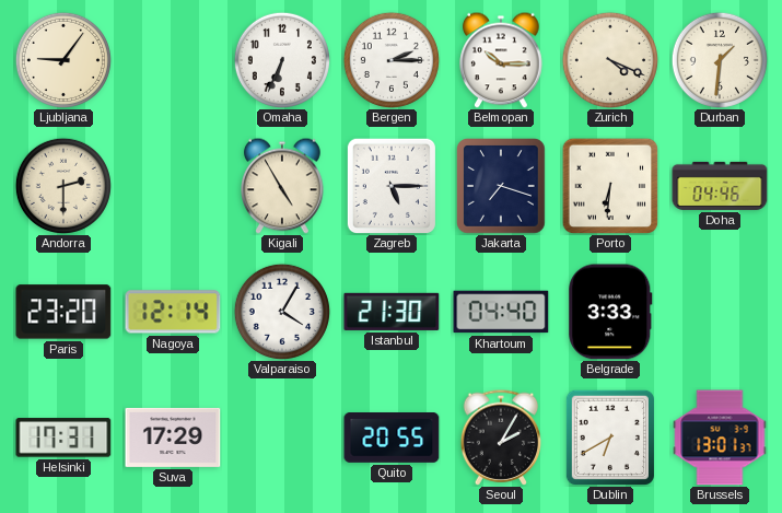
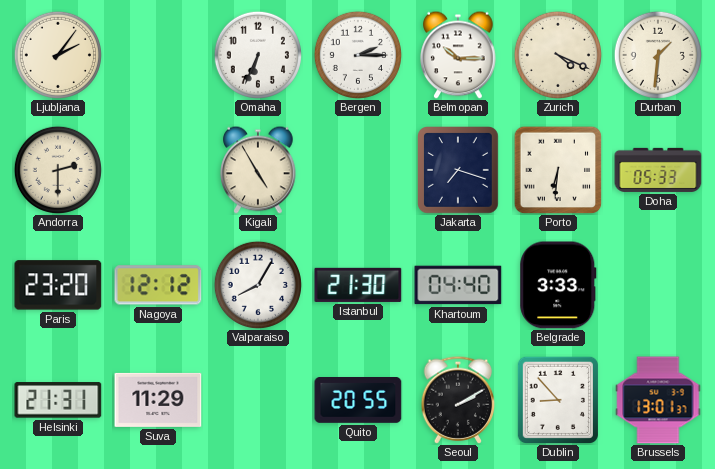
Ljubljana: 9:06 -> 2:06 (58, 55)
Zagreb: 5:15 -> none (390, 185)
Doha: 04:46 -> 05:33 (658, 170)
Nagoya: 12:14 -> 12:12 (158, 285)
Valparaiso: 4:05 -> 8:05 (258, 285)
Helsinki: 17:31 -> 21:31 (58, 400)
Suva: 17:29 -> 11:29 (158, 400)
Seoul: 2:05 -> 2:10 (458, 400)
Dublin: 6:40 -> 8:53 (557, 399)
